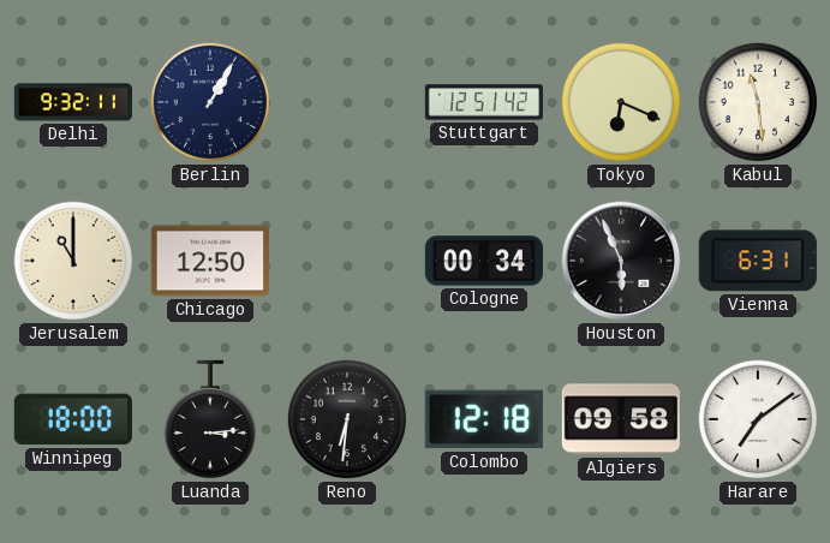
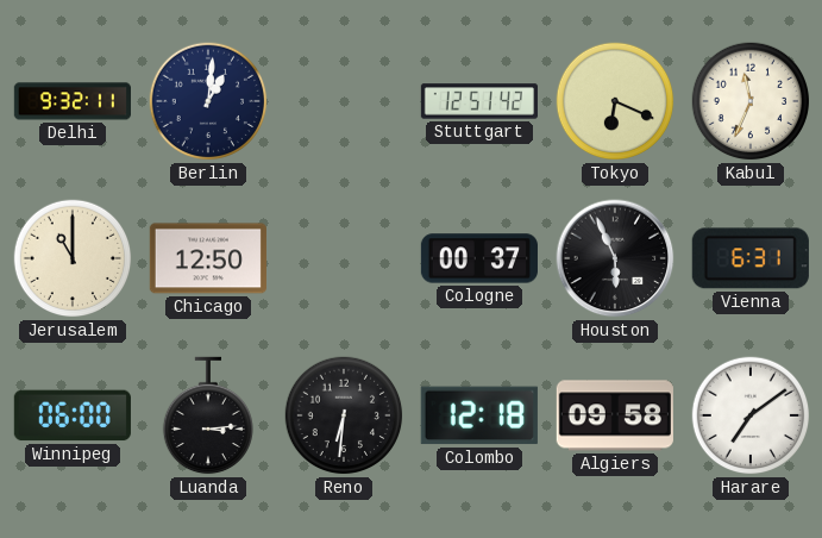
Berlin: 1:05 -> 1:01 (208, 101)
Kabul: 11:29 -> 11:34 (751, 101)
Cologne: 00:34 -> 00:37 (479, 258)
Winnipeg: 18:00 -> 06:00 (73, 415)
